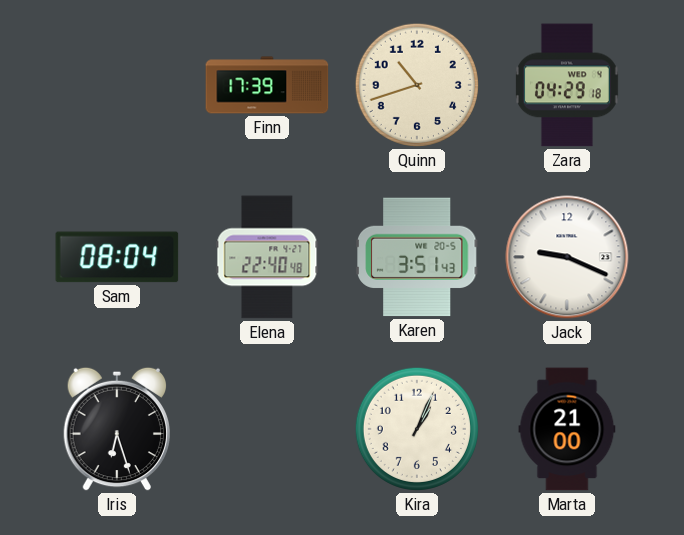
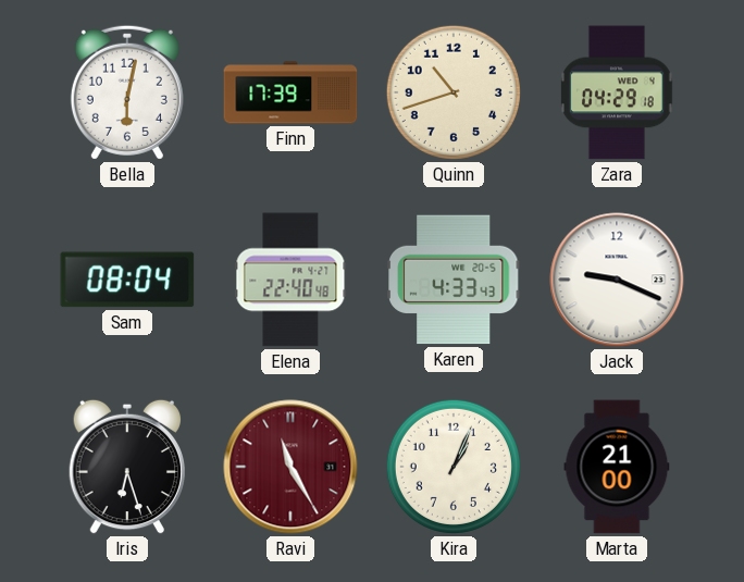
Bella: none -> 6:02 (127, 92)
Karen: 3:51 -> 4:33 (454, 280)
Ravi: none -> 11:25 (290, 467)
